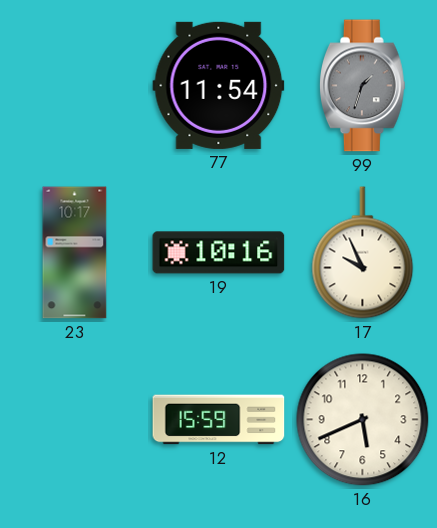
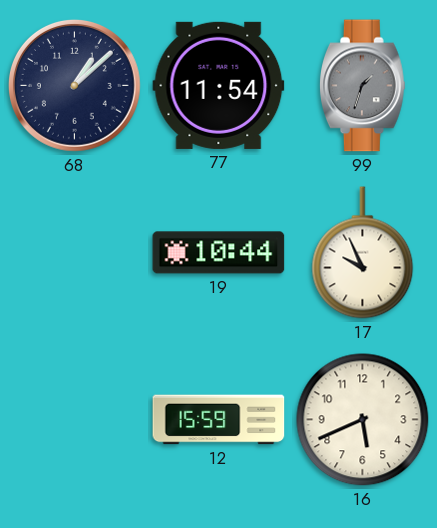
68: none -> 1:08 (74, 85)
23: 10:17 -> none (75, 253)
19: 10:16 -> 10:44 (219, 253)
